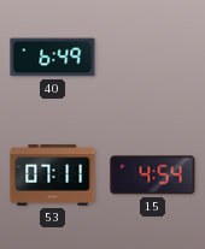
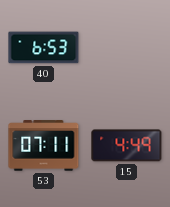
40: 6:49 -> 6:53 (44, 48)
15: 4:54 -> 4:49 (127, 146)
